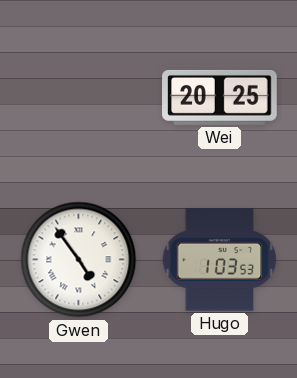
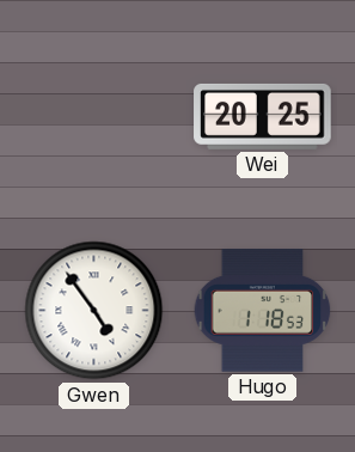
Hugo: 1:03 -> 1:18 (263, 311)
